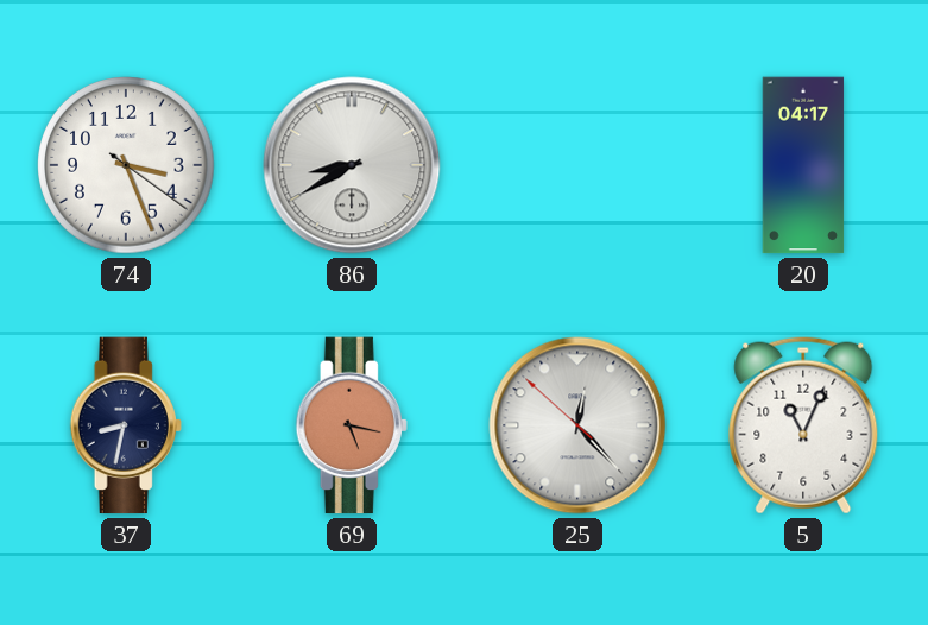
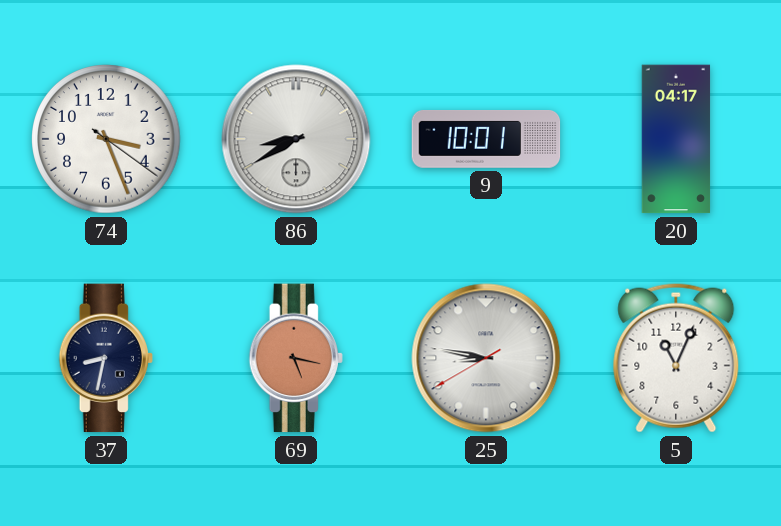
9: none -> 10:01 (486, 140)
25: 12:22 -> 8:46 (486, 358)
